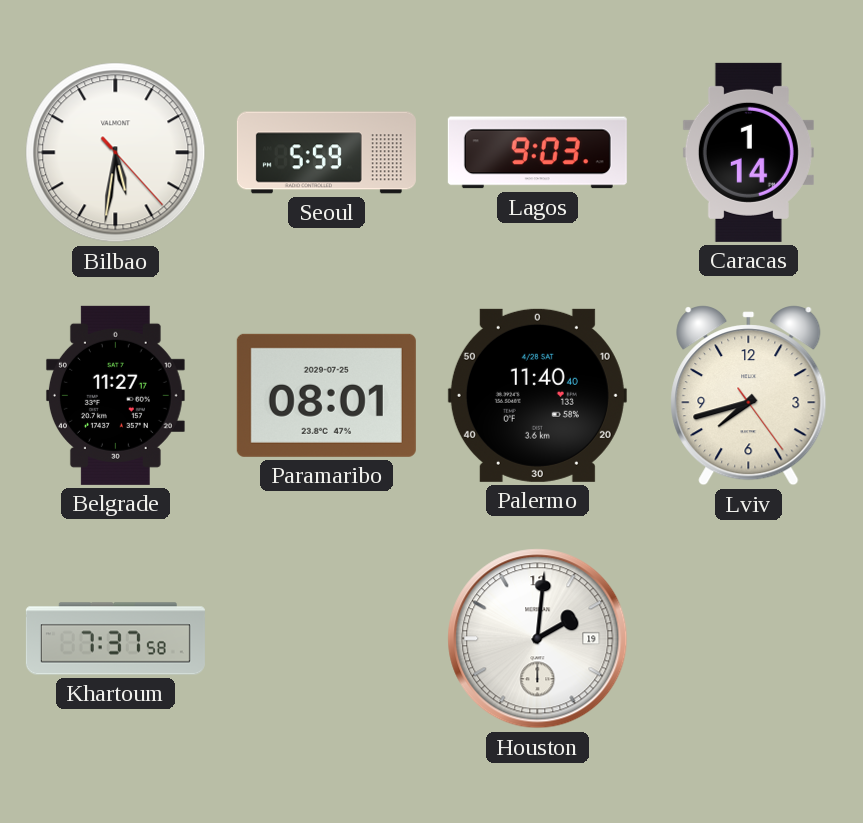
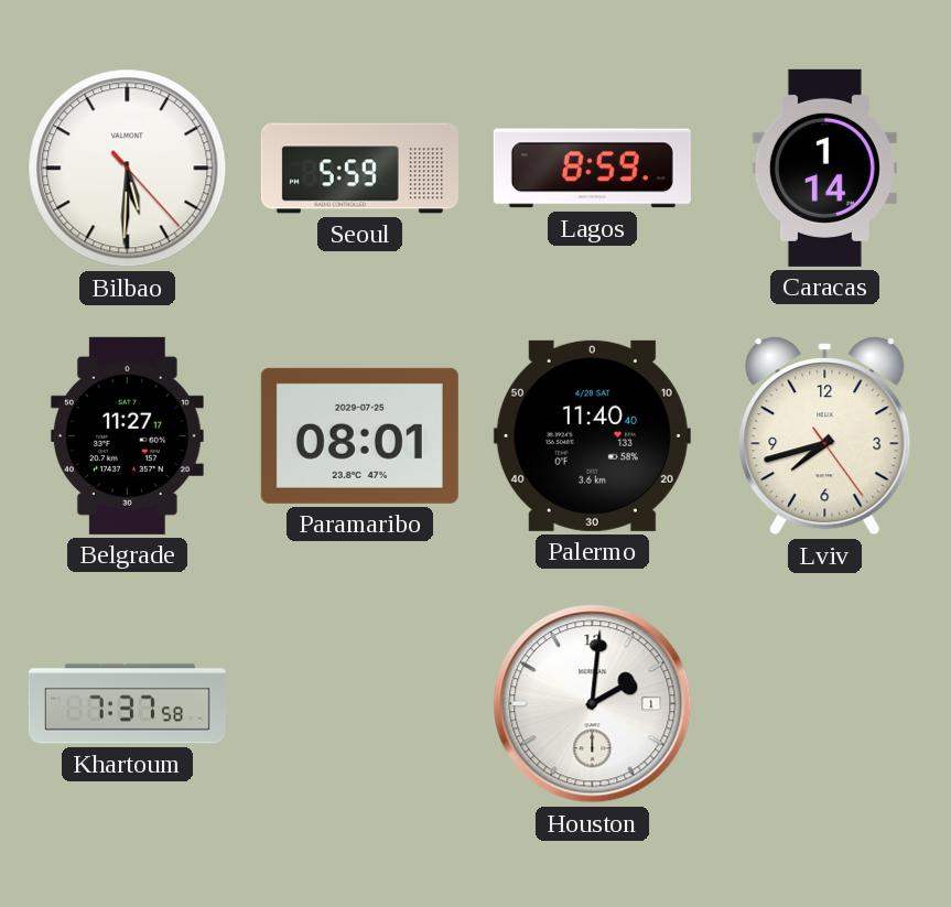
Bilbao: 5:31 -> 5:30 (128, 169)
Lagos: 9:03 -> 8:59 (592, 169)
Houston date: 19 -> 1 (593, 704)
